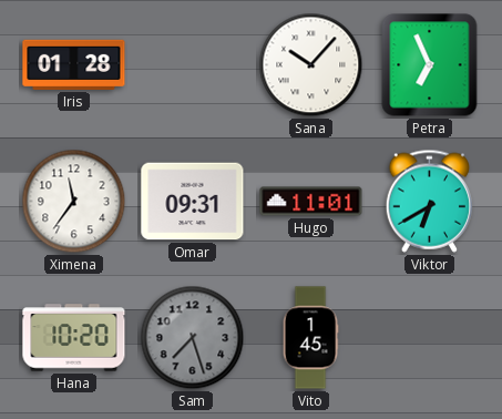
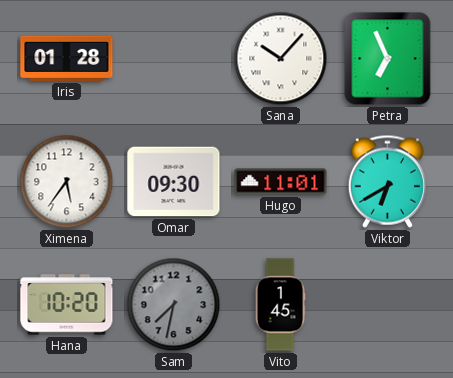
Ximena: 11:36 -> 5:36 (67, 182)
Omar: 09:31 -> 09:30 (174, 182)
Sam: 7:27 -> 7:32 (174, 305)
